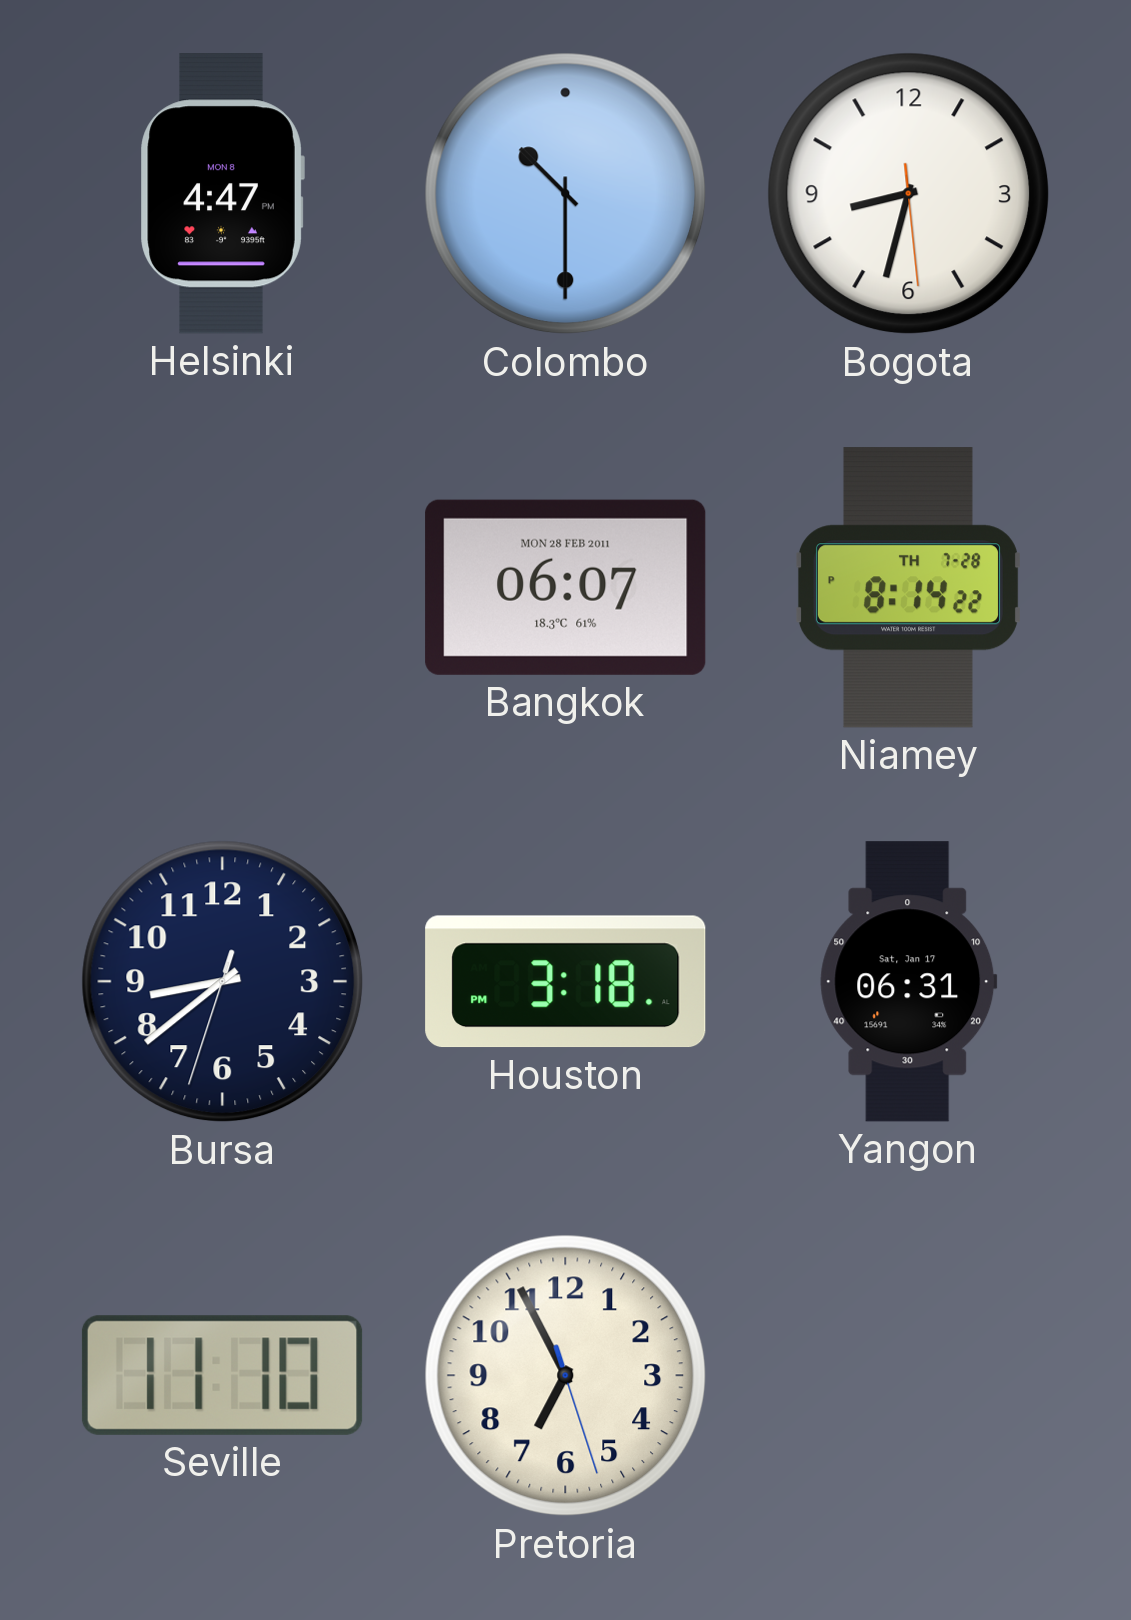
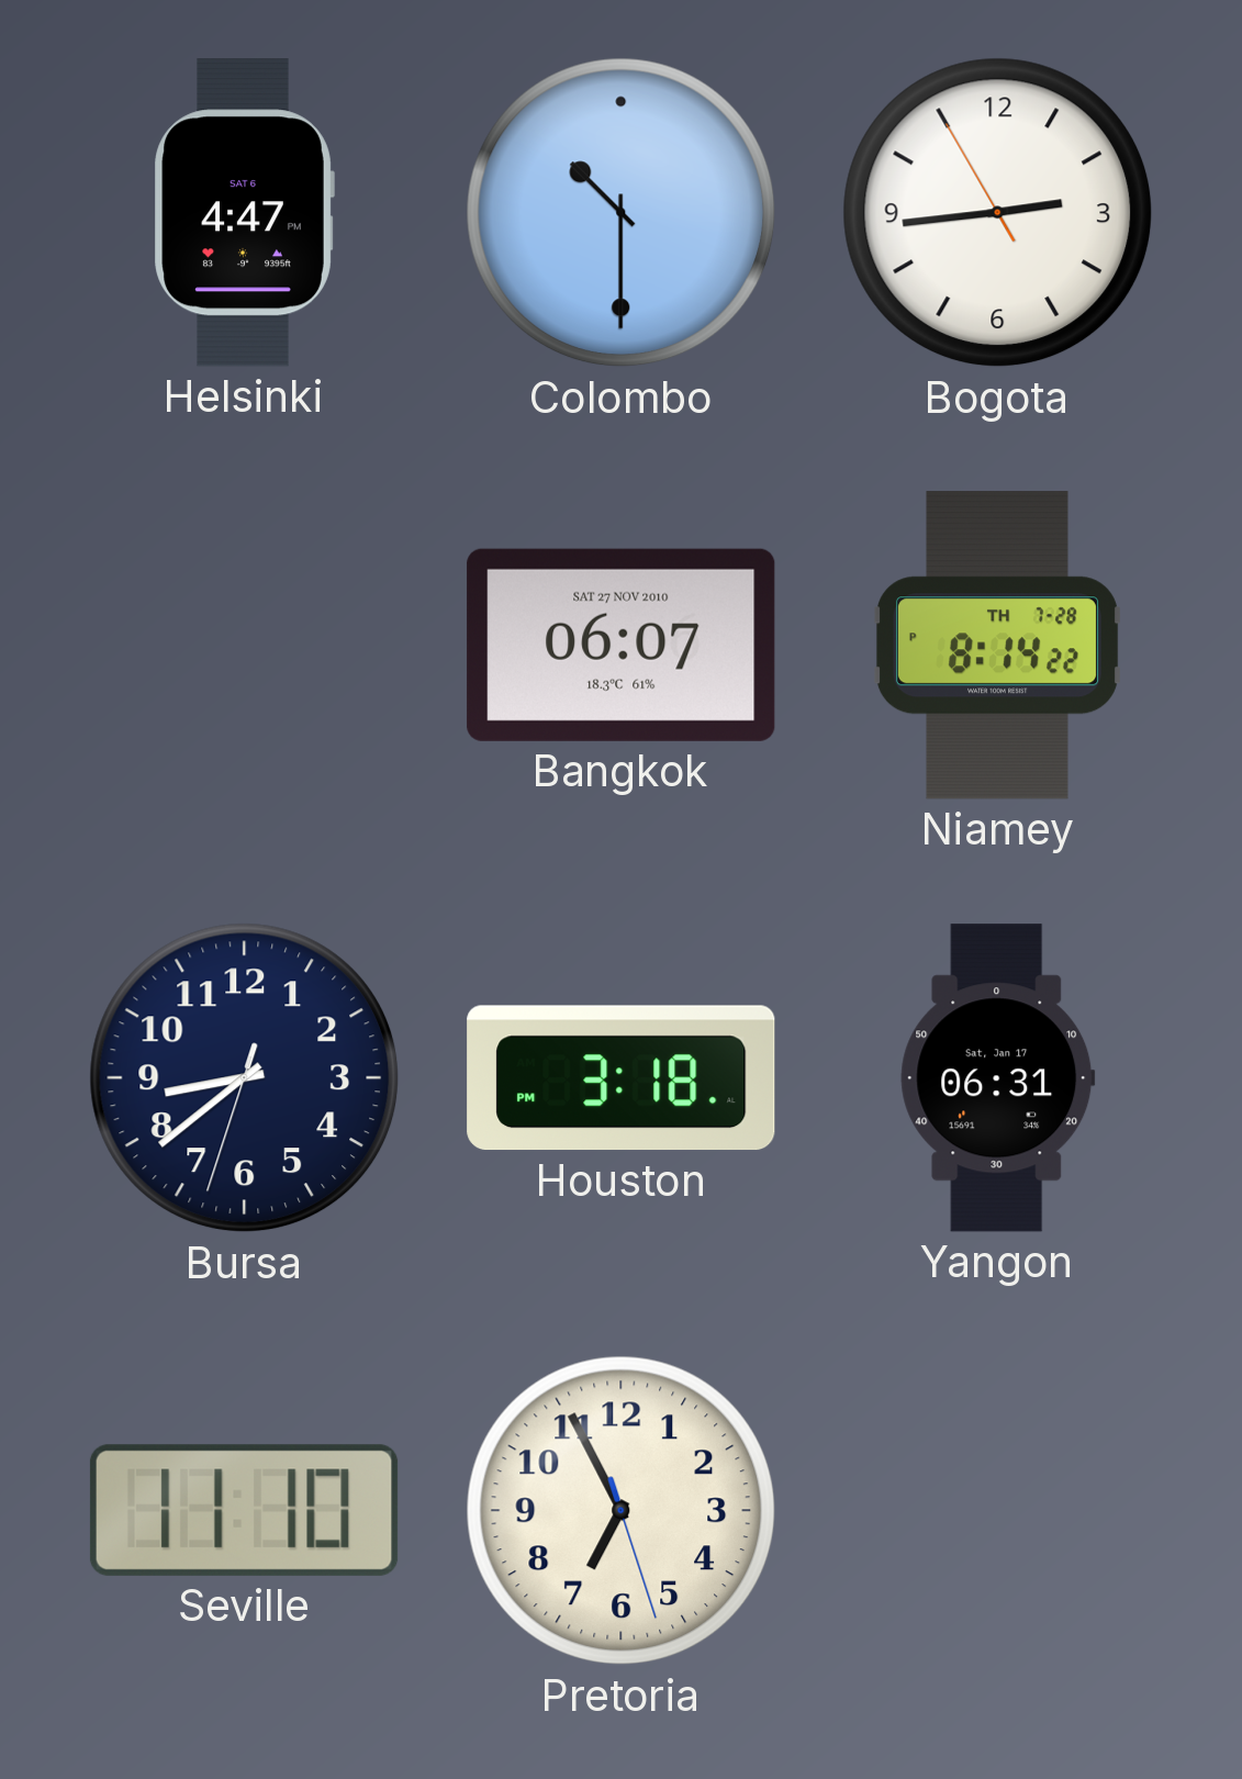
Helsinki date: MON 8 -> SAT 6 (244, 213)
Bogota: 8:32 -> 2:43 (998, 213)
Bangkok date: MON 28 FEB 2011 -> SAT 27 NOV 2010 (622, 645)
